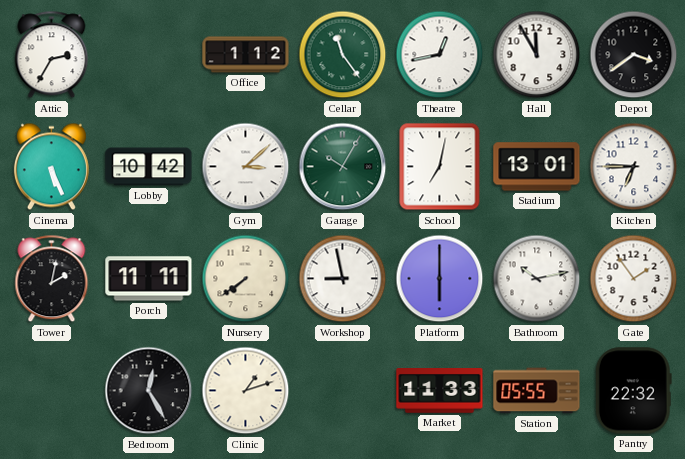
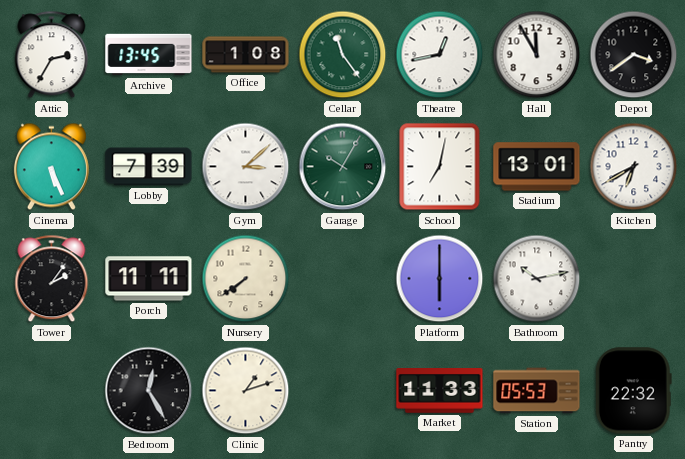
Archive: none -> 13:45 (149, 55)
Office: 1:12 -> 1:08 (246, 55)
Lobby: 10:42 -> 7:39 (149, 167)
Kitchen: 6:45 -> 6:40 (634, 167)
Tower: 2:02 -> 2:06 (52, 279)
Workshop: 8:58 -> none (343, 279)
Gate: 1:54 -> none (634, 279)
Station: 05:55 -> 05:53 (537, 391)
